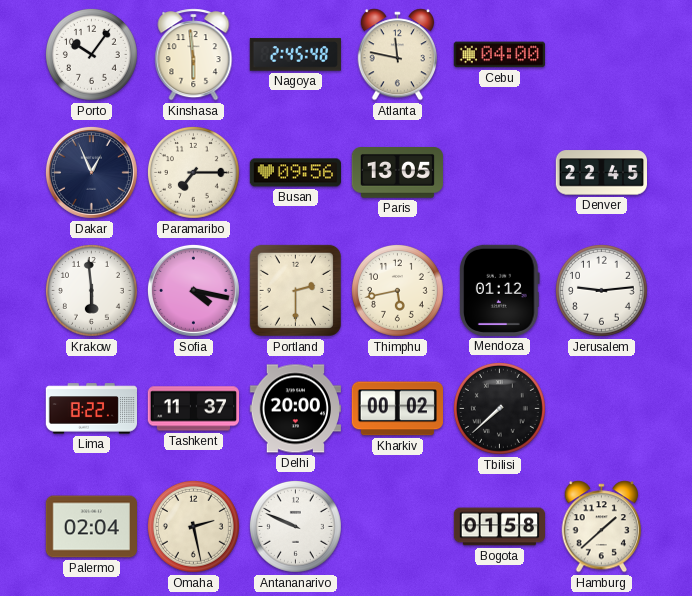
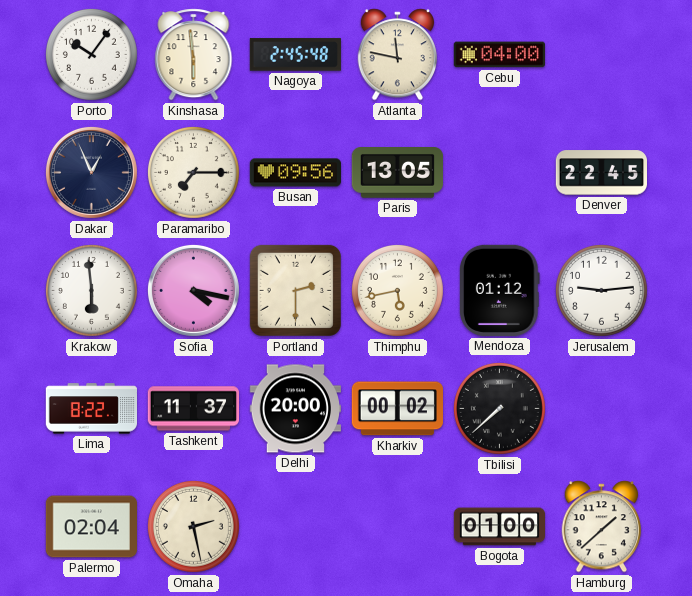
Antananarivo: 9:49 -> none (295, 526)
Bogota: 01:58 -> 01:00 (500, 527)
